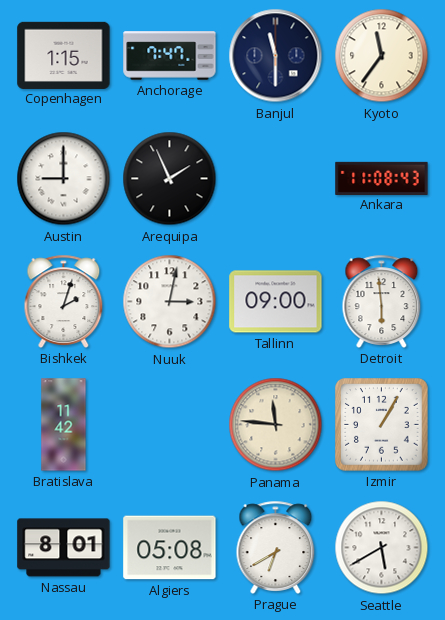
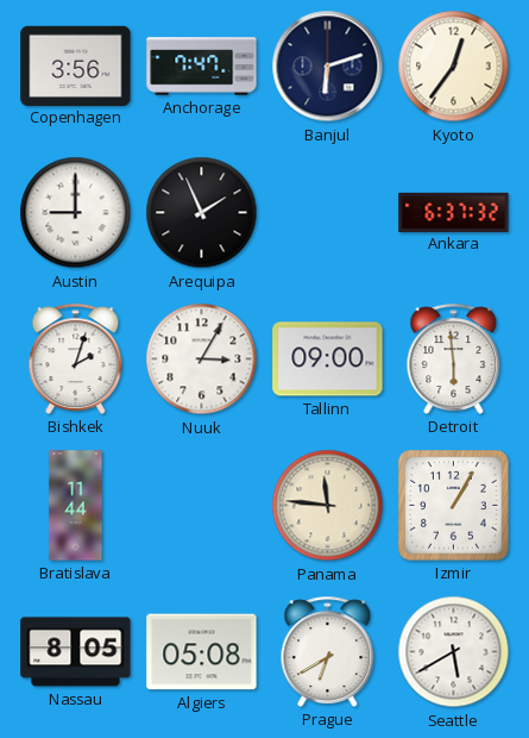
Copenhagen: 1:15 -> 3:56 (76, 65)
Banjul: 11:30 -> 6:12 (328, 67)
Kyoto: 11:36 -> 12:36 (454, 67)
Ankara: 11:08 -> 6:37 (454, 212)
Nuuk: 3:02 -> 3:05 (202, 359)
Bratislava: 11:42 -> 11:44 (76, 506)
Nassau: 8:01 -> 8:05 (76, 652)
